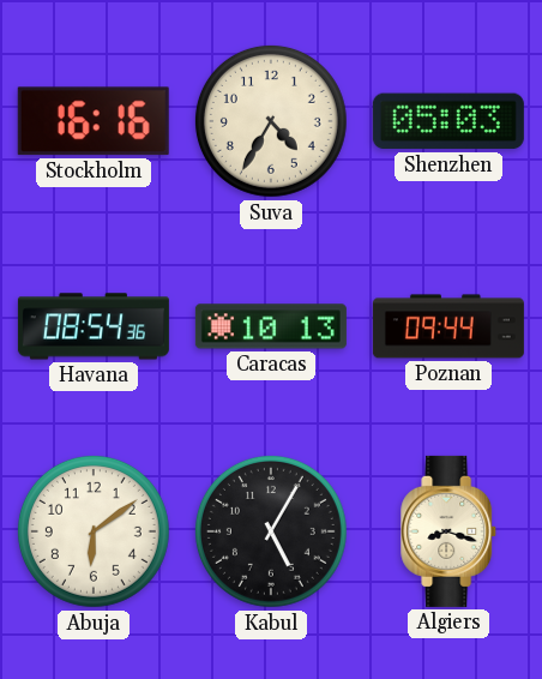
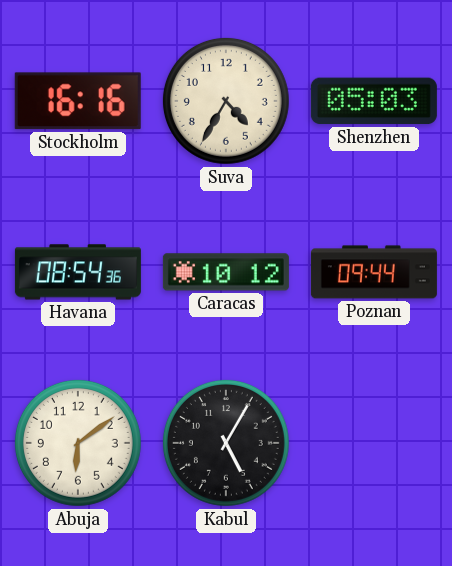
Caracas: 10:13 -> 10:12 (226, 272)
Algiers: 8:18 -> none (450, 531)
